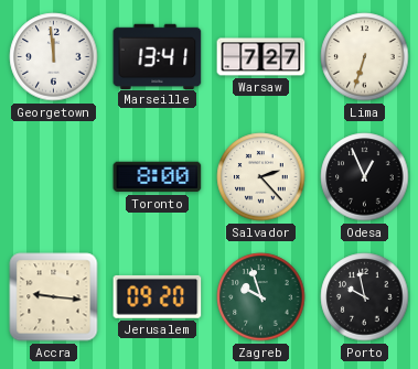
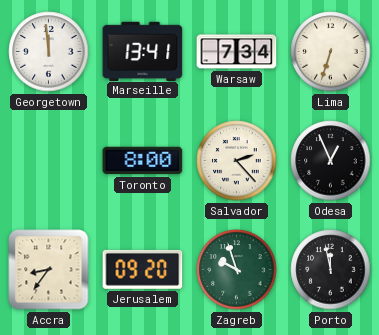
Warsaw: 7:27 -> 7:34 (237, 52)
Accra: 9:16 -> 8:36 (49, 270)
Porto: 9:58 -> 11:58 (331, 270)
